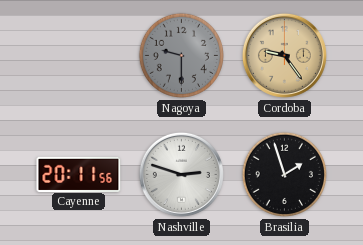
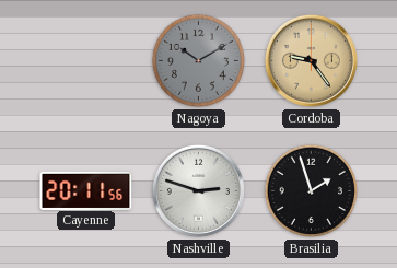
Nagoya: 9:30 -> 10:10 (198, 60)
